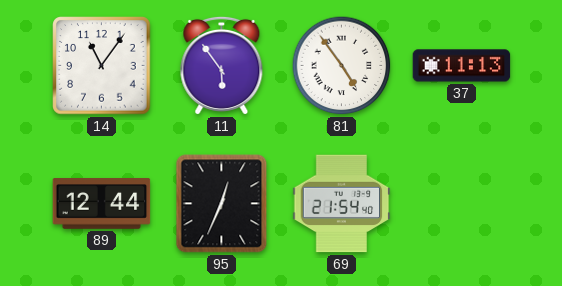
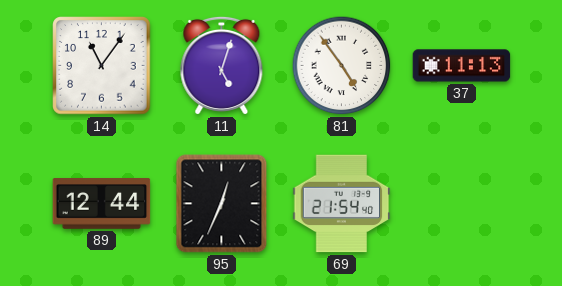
11: 5:54 -> 5:03 (222, 65)
